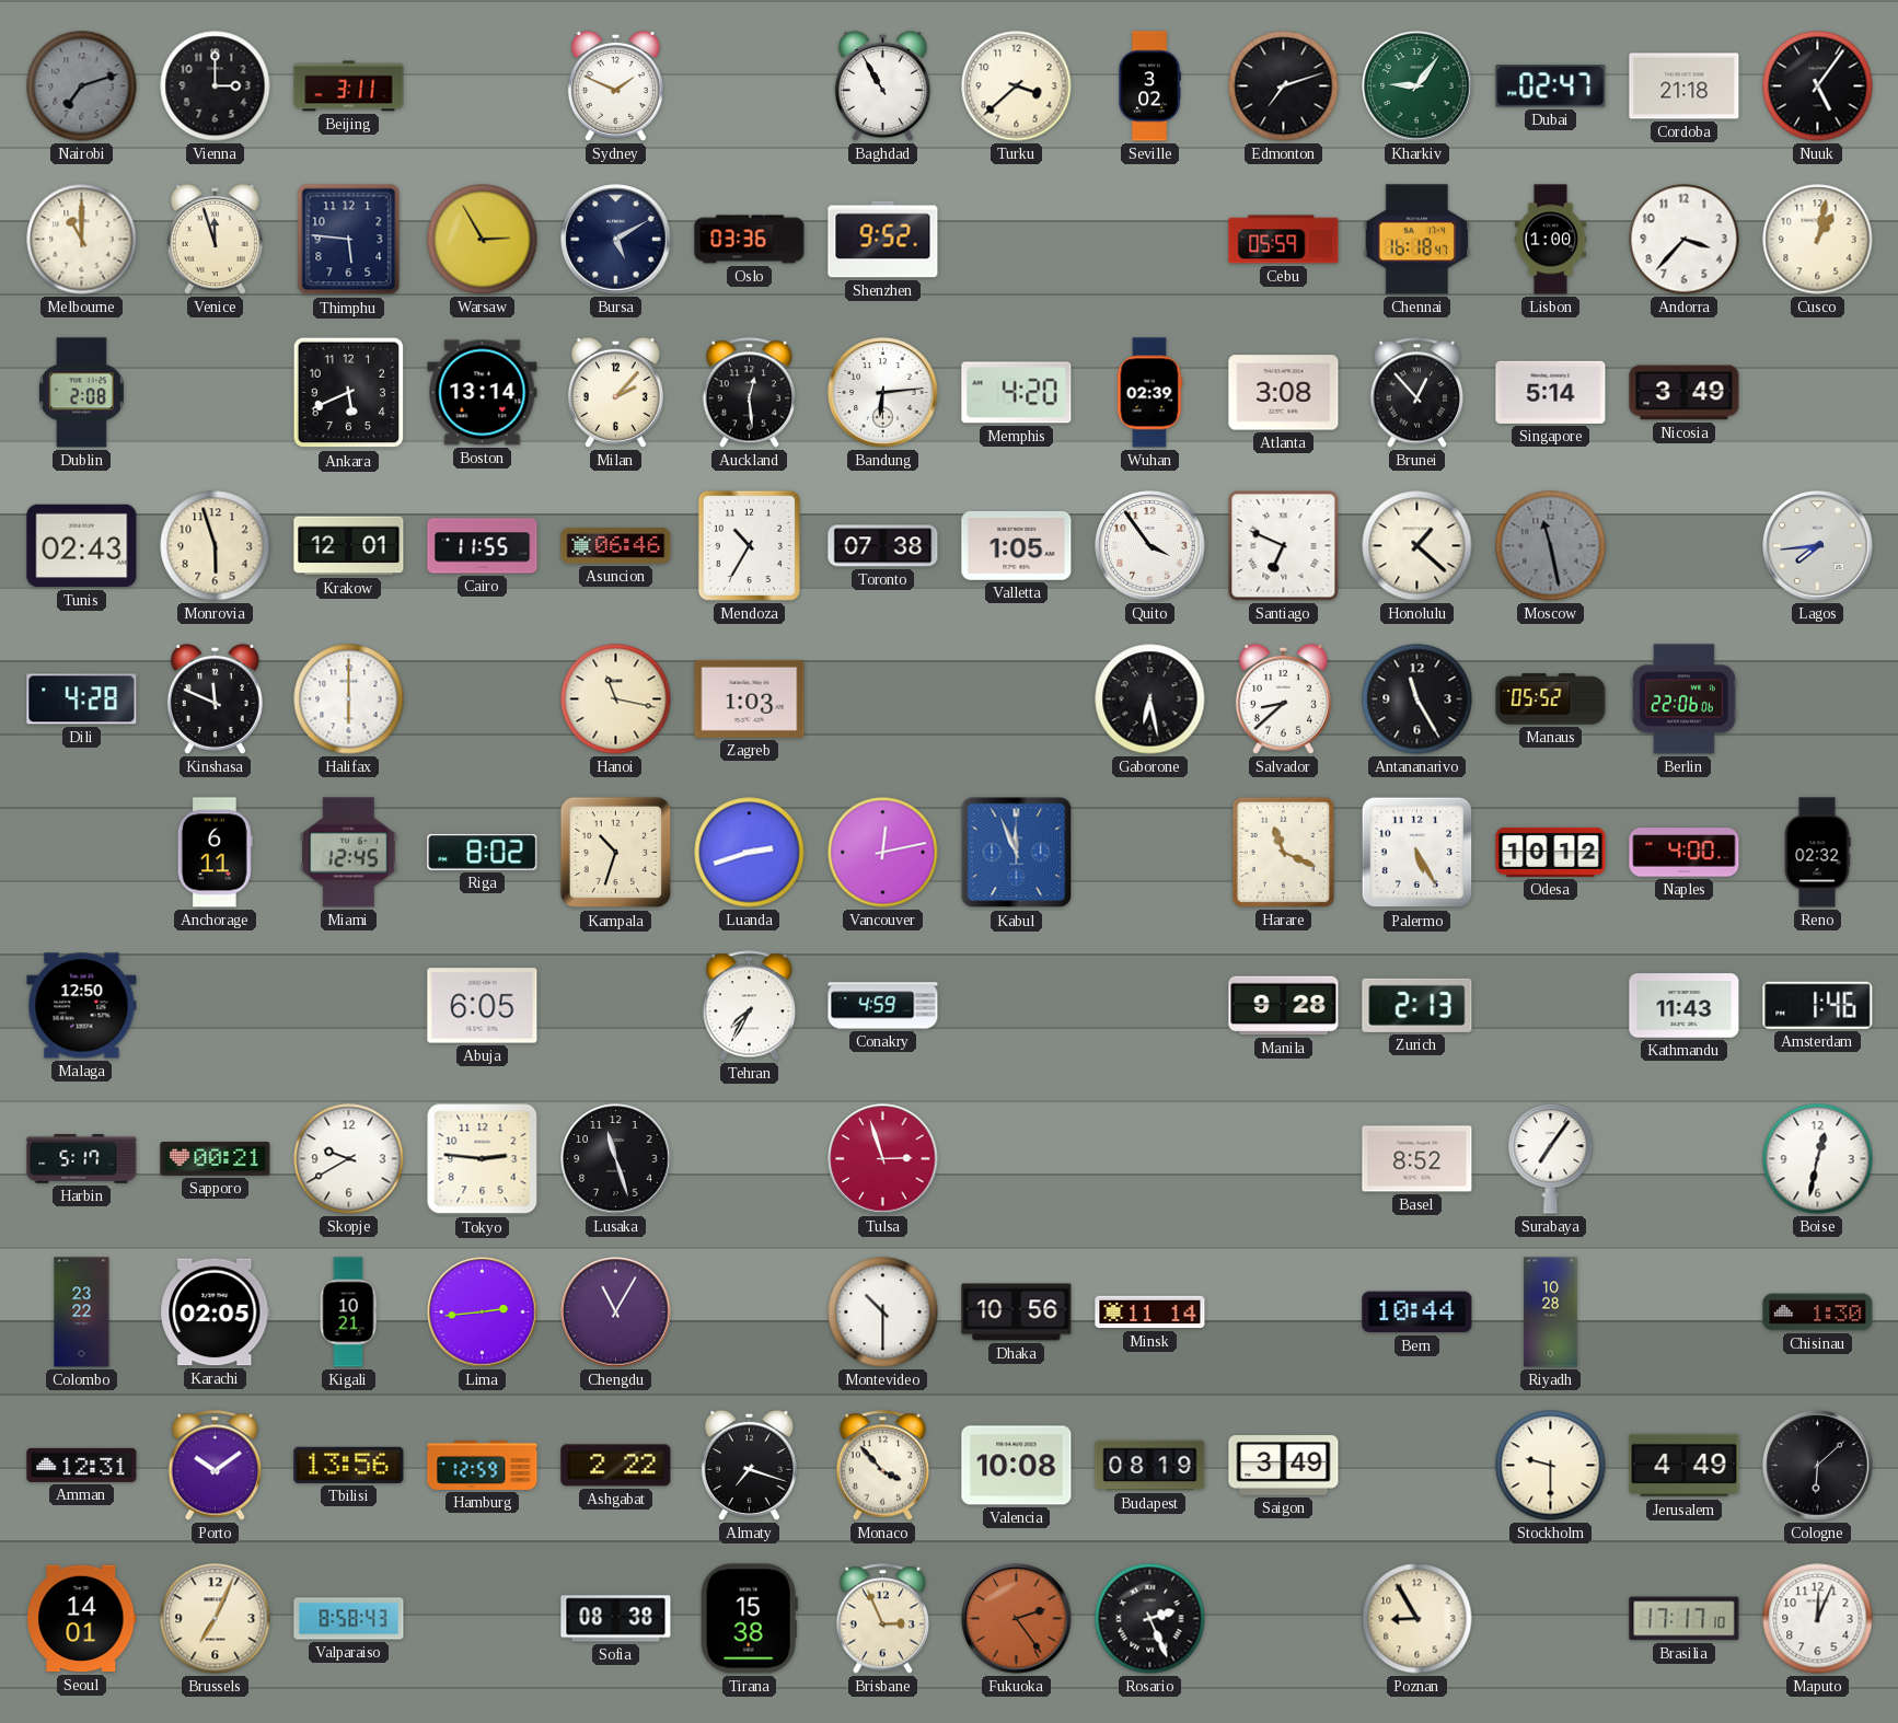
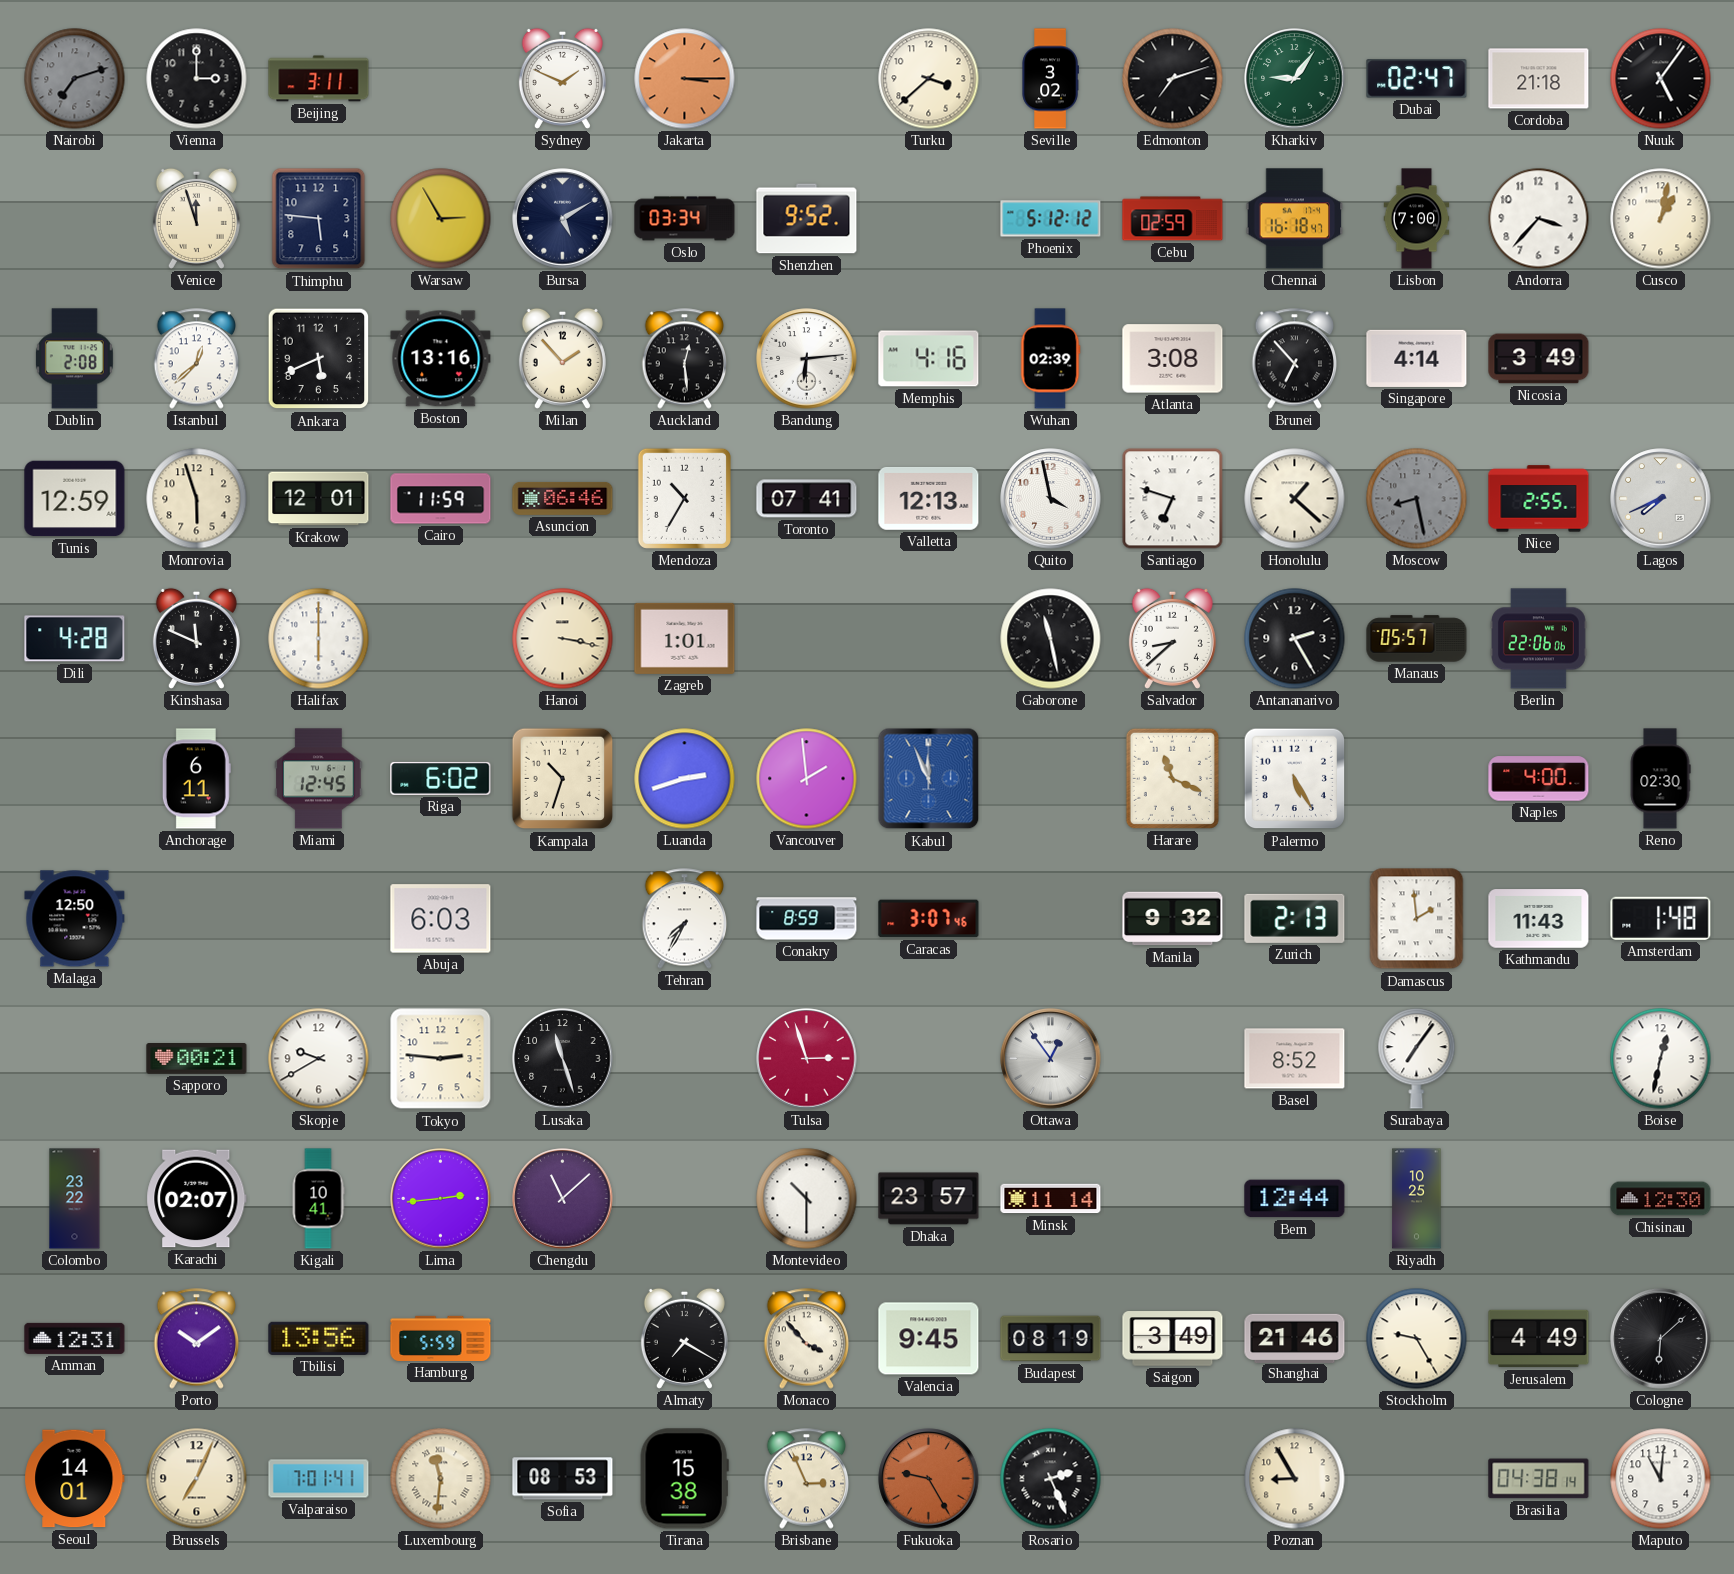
Jakarta: none -> 3:15 (685, 79)
Baghdad: 10:55 -> none (882, 85)
Melbourne: 11:00 -> none (82, 240)
Oslo: 03:36 -> 03:34 (685, 219)
Phoenix: none -> 5:12 (1051, 219)
Cebu: 05:59 -> 02:59 (1173, 219)
Lisbon: 1:00 -> 7:00 (1417, 219)
Istanbul: none -> 12:38 (197, 359)
Boston: 13:14 -> 13:16 (441, 359)
Milan: 2:07 -> 1:53 (562, 358)
Memphis: 4:20 -> 4:16 (929, 359)
Brunei: 12:53 -> 6:53 (1295, 359)
Singapore: 5:14 -> 4:14 (1417, 358)
Tunis: 02:43 -> 12:59 (75, 499)
Cairo: 11:55 -> 11:59 (441, 499)
Toronto: 07:38 -> 07:41 (807, 499)
Valletta: 1:05 -> 12:13 (929, 498)
Quito: 3:54 -> 3:58 (1051, 499)
Santiago: 6:49 -> 6:48 (1173, 499)
Moscow: 11:28 -> 8:28 (1417, 499)
Nice: none -> 2:55 (1539, 499)
Lagos: 7:44 -> 7:41 (1661, 499)
Hanoi: 11:17 -> 3:17 (563, 639)
Zagreb: 1:03 -> 1:01 (685, 638)
Gaborone: 6:28 -> 11:28 (1051, 639)
Antananarivo: 11:25 -> 2:25 (1295, 639)
Manaus: 05:52 -> 05:57 (1417, 639)
Riga: 8:02 -> 6:02 (441, 778)
Vancouver: 12:13 -> 1:59 (807, 779)
Odesa: 10:12 -> none (1551, 852)
Reno: 02:32 -> 02:30 (1660, 779)
Abuja: 6:05 -> 6:03 (441, 919)
Conakry: 4:59 -> 8:59 (807, 919)
Caracas: none -> 3:07 (929, 919)
Manila: 9:28 -> 9:32 (1173, 919)
Damascus: none -> 1:59 (1417, 919)
Amsterdam: 1:46 -> 1:48 (1661, 918)
Harbin: 5:17 -> none (82, 1159)
Ottawa: none -> 12:54 (1051, 1059)
Karachi: 02:05 -> 02:07 (197, 1199)
Kigali: 10:21 -> 10:41 (318, 1199)
Chengdu: 11:05 -> 11:08 (563, 1199)
Dhaka: 10:56 -> 23:57 (929, 1199)
Bern: 10:44 -> 12:44 (1295, 1199)
Riyadh: 10:28 -> 10:25 (1417, 1199)
Chisinau: 1:30 -> 12:30 (1661, 1199)
Hamburg: 12:59 -> 5:59 (441, 1338)
Ashgabat: 2:22 -> none (616, 1466)
Almaty: 7:18 -> 7:20 (684, 1338)
Valencia: 10:08 -> 9:45 (929, 1339)
Shanghai: none -> 21:46 (1295, 1338)
Stockholm: 9:30 -> 9:25 (1417, 1339)
Valparaiso: 8:58 -> 7:01 (319, 1479)
Luxembourg: none -> 11:31 (441, 1479)
Sofia: 08:38 -> 08:53 (563, 1479)
Fukuoka: 2:24 -> 9:25 (929, 1479)
Brasilia: 17:17 -> 04:38 (1539, 1479)
Maputo: 12:04 -> 11:01 (1661, 1479)
